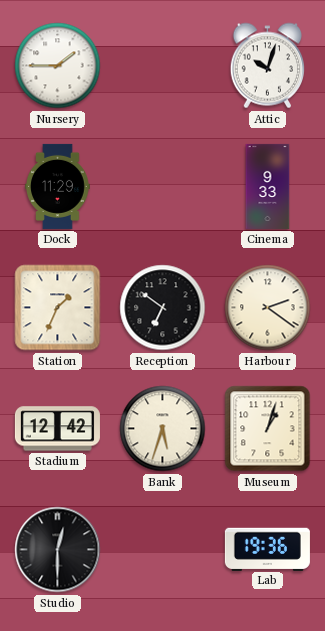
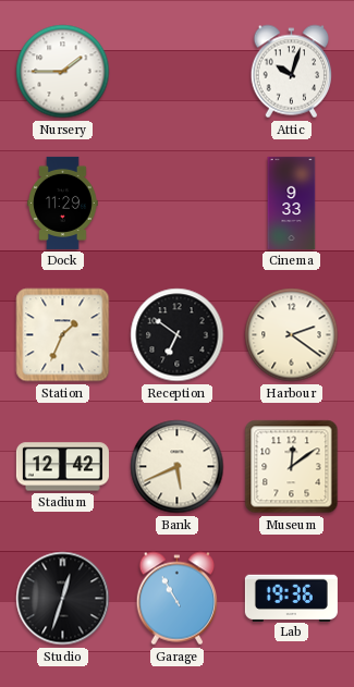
Bank: 5:33 -> 5:41 (178, 467)
Museum: 1:03 -> 12:09 (292, 467)
Studio: 12:30 -> 12:33 (63, 599)
Garage: none -> 10:55 (176, 599)
